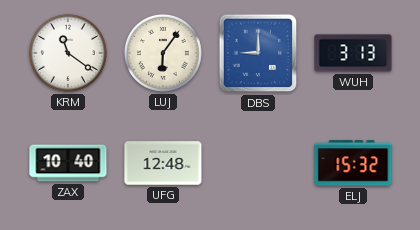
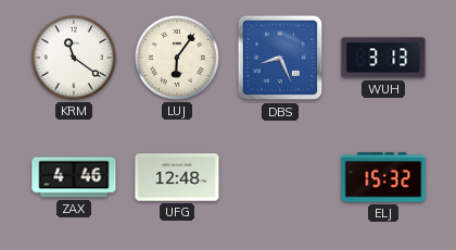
DBS: 9:00 -> 8:26 (280, 58)
ZAX: 10:40 -> 4:46 (74, 177)
